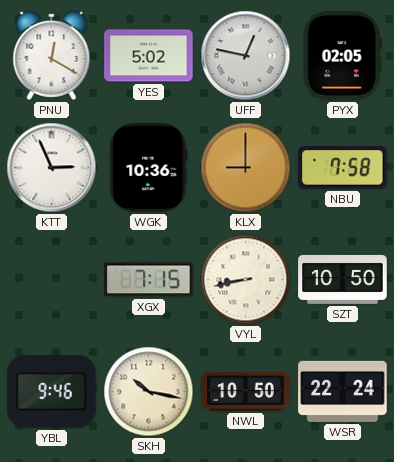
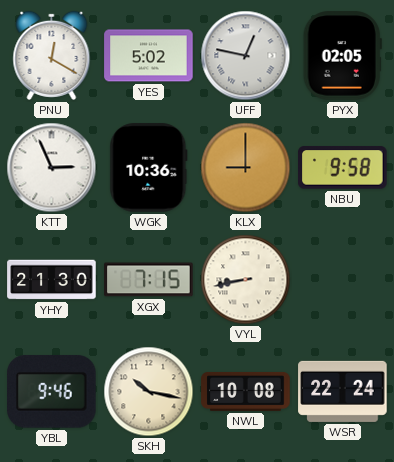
NBU: 7:58 -> 9:58 (343, 168)
YHY: none -> 21:30 (52, 280)
SZT: 10:50 -> none (343, 279)
NWL: 10:50 -> 10:08 (246, 391)
